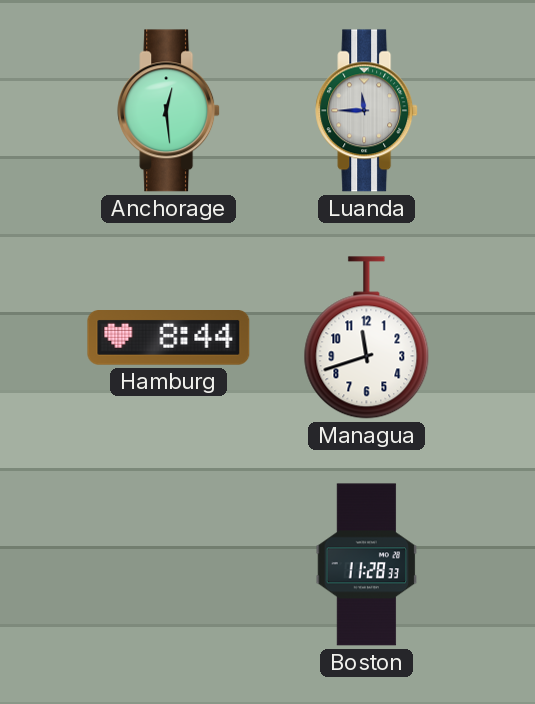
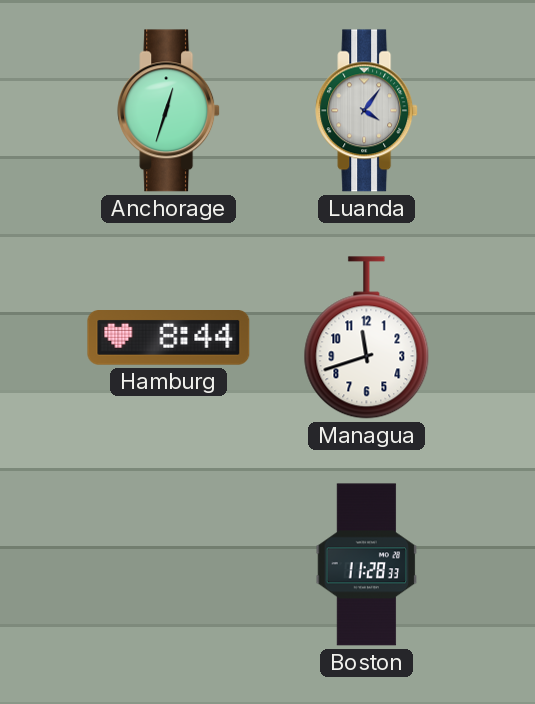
Anchorage: 12:29 -> 12:33 (169, 111)
Luanda: 11:45 -> 4:06 (367, 111)
